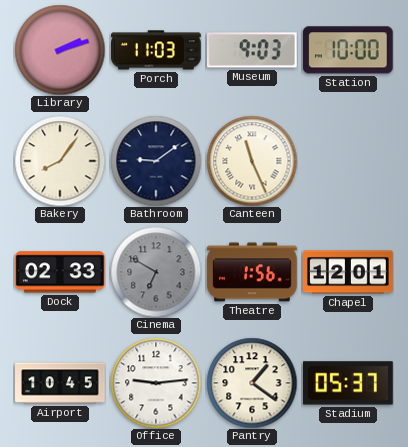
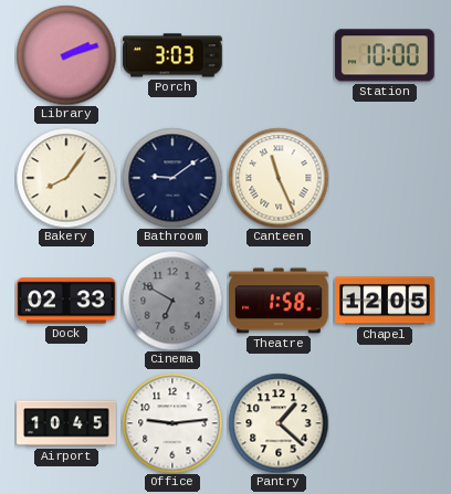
Porch: 11:03 -> 3:03 (174, 55)
Museum: 9:03 -> none (252, 50)
Theatre: 1:56 -> 1:58 (279, 301)
Chapel: 12:01 -> 12:05 (385, 301)
Pantry: 1:21 -> 1:22 (279, 423)
Stadium: 05:37 -> none (349, 383)
